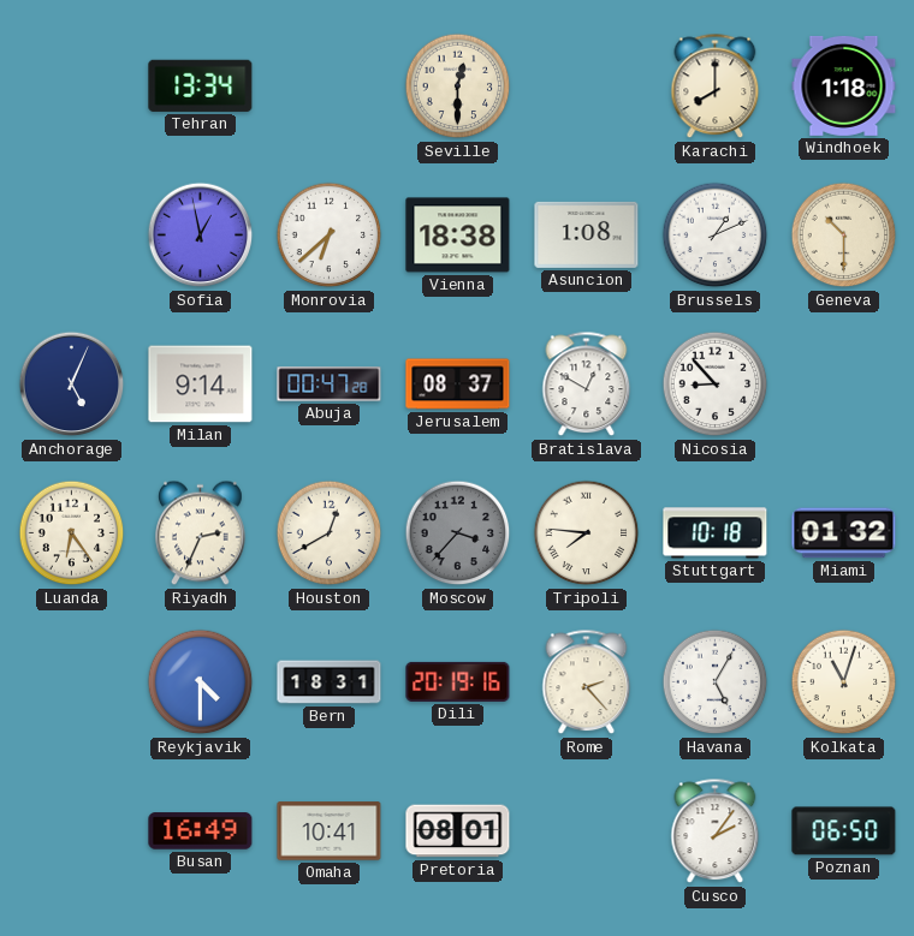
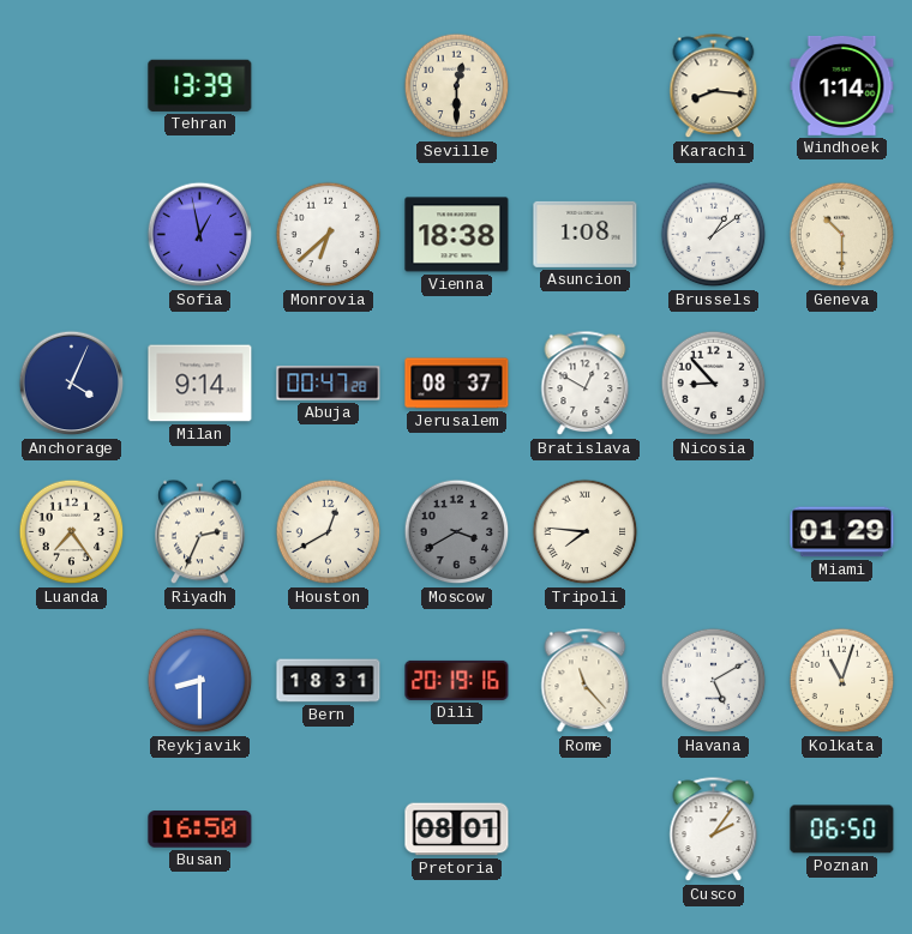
Tehran: 13:34 -> 13:39 (200, 85)
Karachi: 8:00 -> 8:16 (714, 86)
Windhoek: 1:18 -> 1:14 (842, 85)
Brussels: 1:11 -> 1:09 (714, 235)
Anchorage: 5:04 -> 4:04 (72, 384)
Luanda: 6:24 -> 7:24 (72, 532)
Moscow: 3:37 -> 3:40 (457, 532)
Stuttgart: 10:18 -> none (716, 533)
Miami: 01:32 -> 01:29 (842, 532)
Reykjavik: 4:30 -> 8:30 (200, 681)
Rome: 2:23 -> 11:23 (586, 681)
Havana: 5:05 -> 5:10 (714, 681)
Busan: 16:49 -> 16:50 (200, 830)
Omaha: 10:41 -> none (330, 831)
